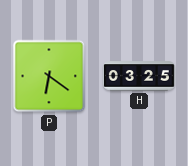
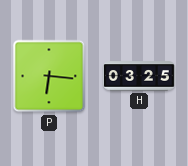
P: 6:21 -> 6:16 (49, 76)
